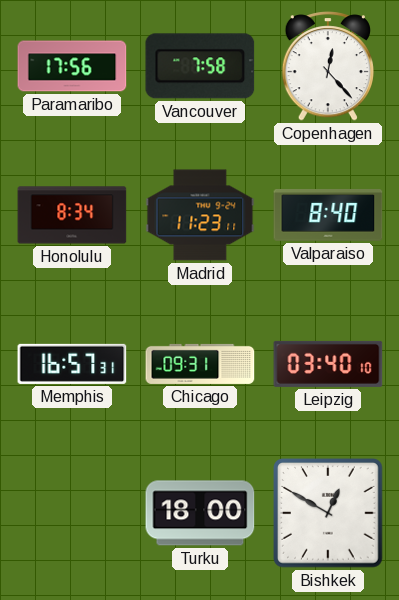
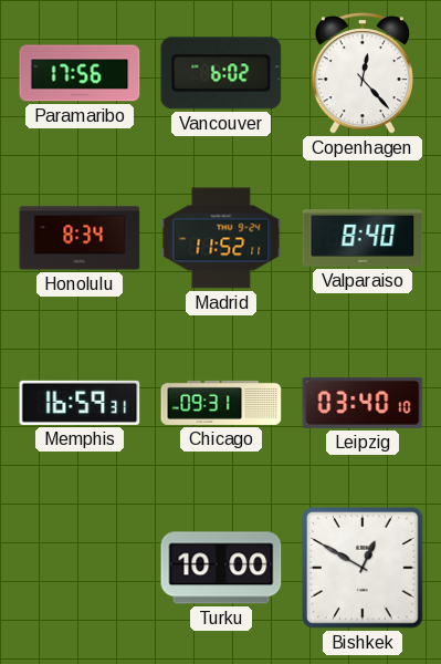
Vancouver: 7:58 -> 6:02 (221, 73)
Madrid: 11:23 -> 11:52 (221, 238)
Memphis: 16:57 -> 16:59 (80, 403)
Turku: 18:00 -> 10:00 (221, 568)
